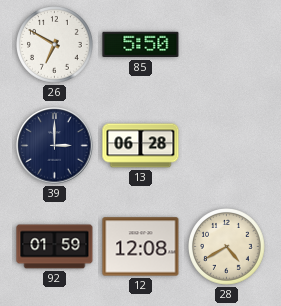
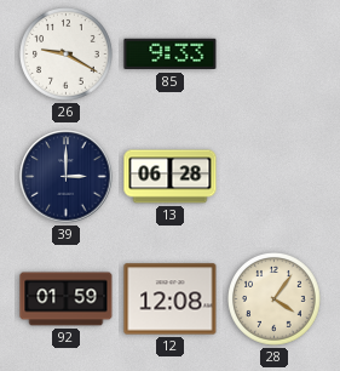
26: 6:50 -> 9:20 (67, 55)
85: 5:50 -> 9:33 (171, 55)
28: 4:40 -> 4:06 (275, 299)
